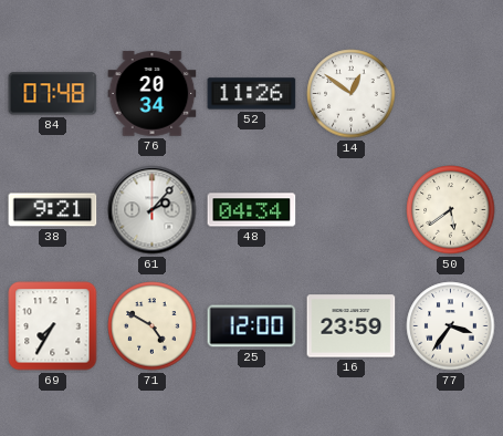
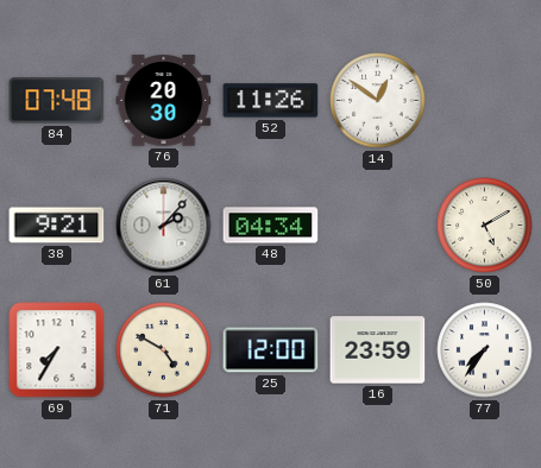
76: 20:34 -> 20:30 (164, 101)
50: 5:39 -> 5:10 (485, 226)
77: 3:36 -> 7:36 (485, 350)
